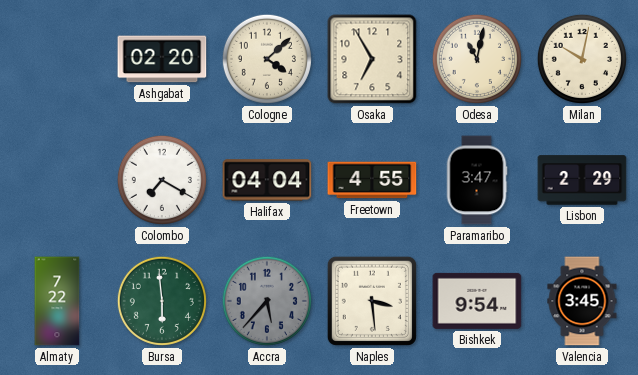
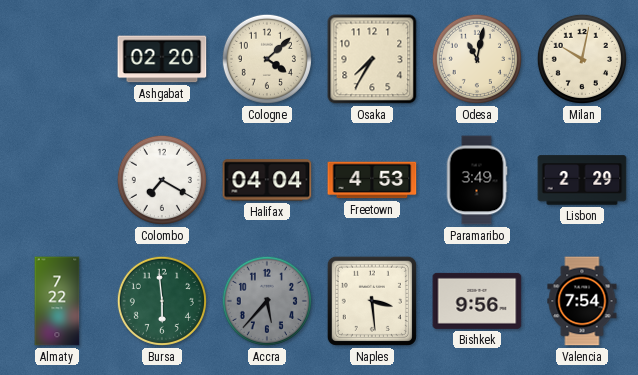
Osaka: 6:55 -> 7:35 (372, 59)
Freetown: 4:55 -> 4:53 (372, 180)
Paramaribo: 3:47 -> 3:49 (477, 180)
Bishkek: 9:54 -> 9:56 (477, 301)
Valencia: 3:45 -> 7:54 (582, 301)
